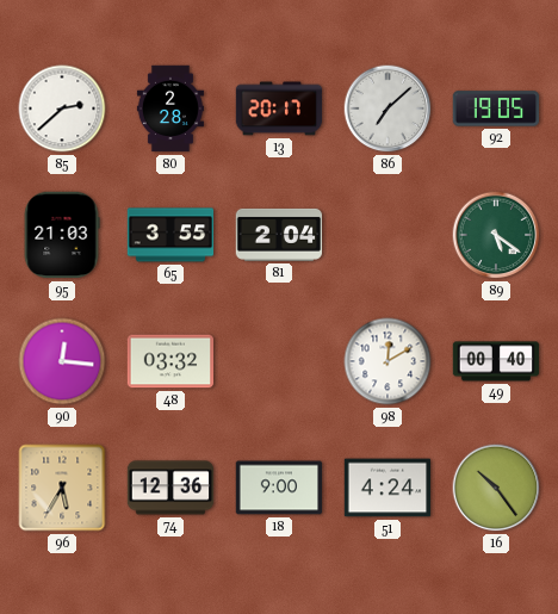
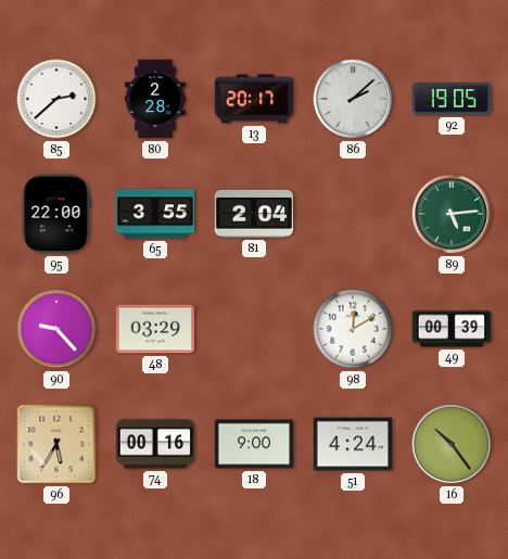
86: 7:08 -> 2:08 (353, 99)
95: 21:03 -> 22:00 (56, 214)
89: 5:21 -> 5:14 (452, 214)
90: 12:16 -> 9:23 (56, 329)
48: 03:32 -> 03:29 (155, 329)
49: 00:40 -> 00:39 (452, 329)
74: 12:36 -> 00:16 (155, 444)
